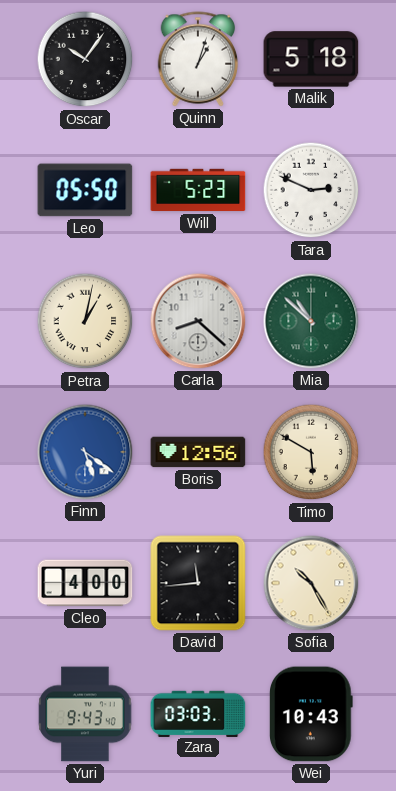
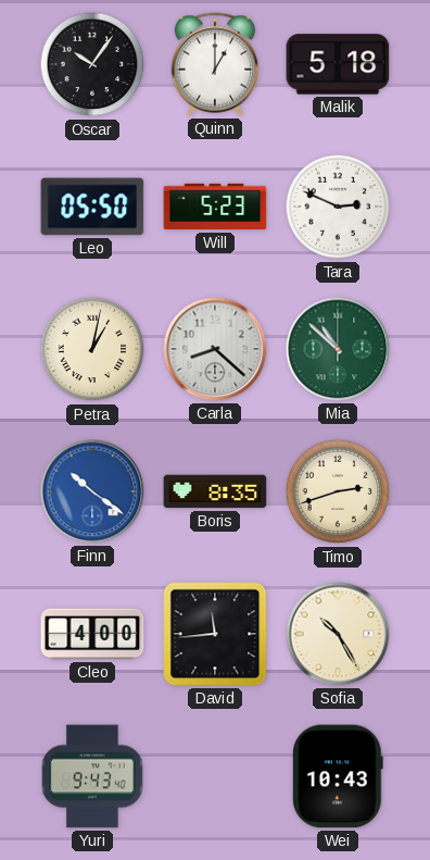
Quinn: 1:03 -> 1:00 (215, 64)
Finn: 5:21 -> 10:21 (92, 491)
Boris: 12:56 -> 8:35 (215, 491)
Timo: 5:50 -> 2:42 (338, 491)
Zara: 03:03 -> none (198, 713)
